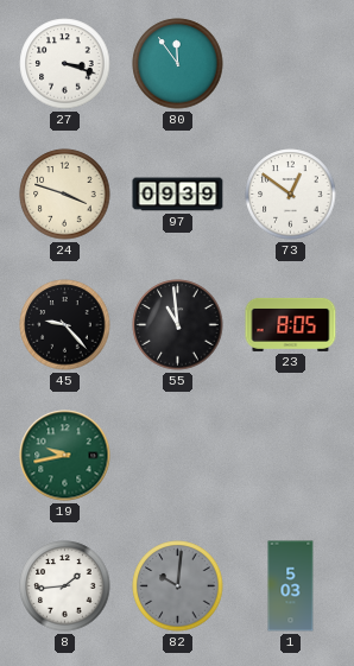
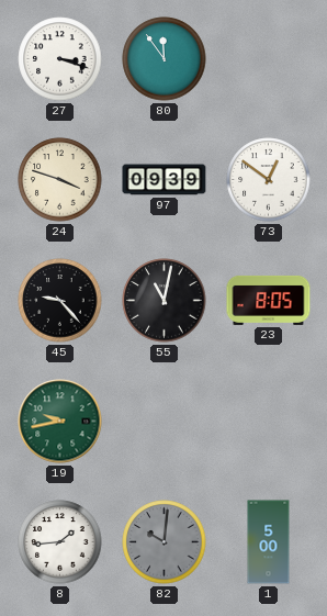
55: 10:59 -> 11:02 (165, 301)
1: 5:03 -> 5:00 (269, 542)
